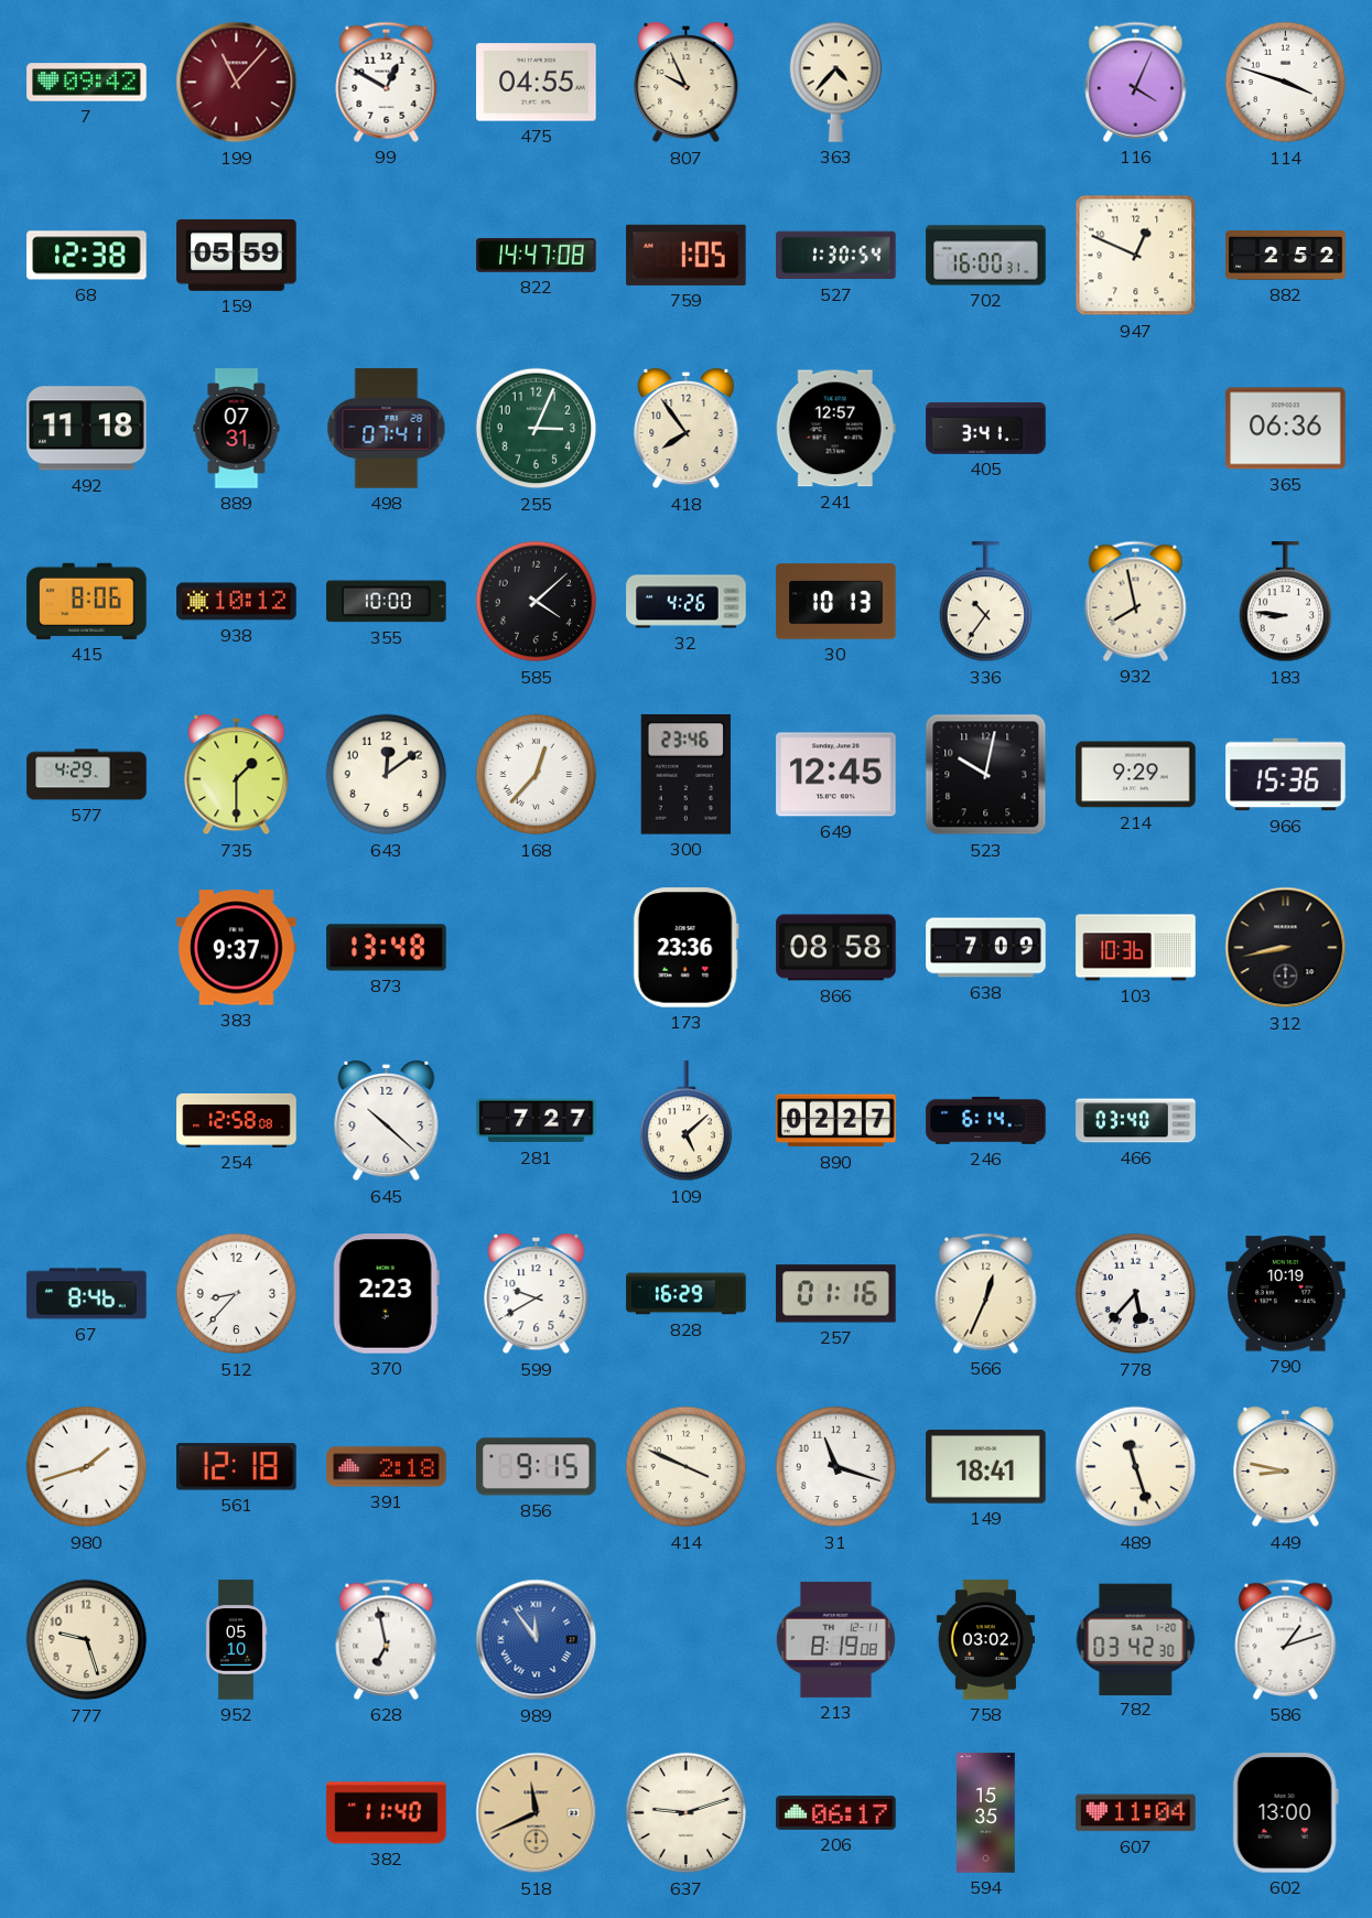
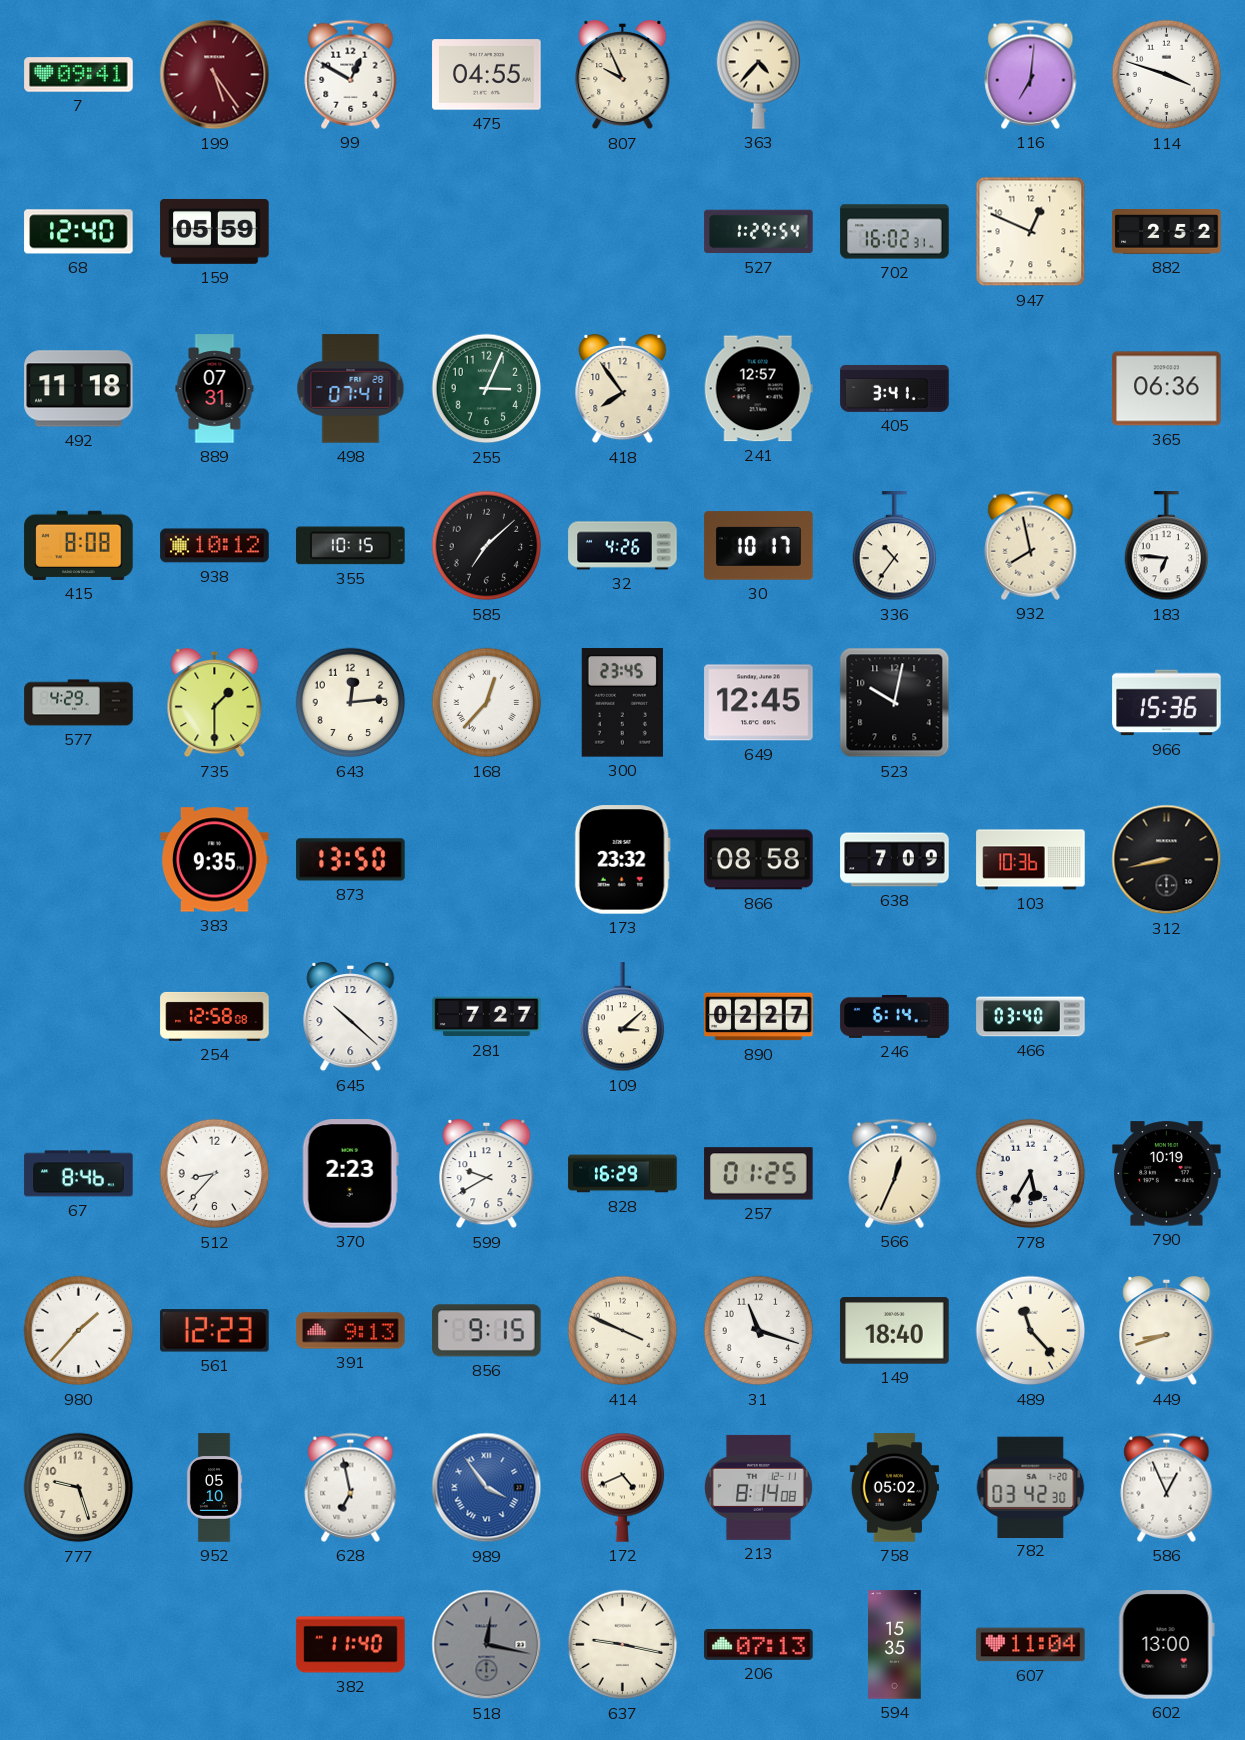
7: 09:42 -> 09:41 (79, 75)
199: 11:07 -> 5:24 (215, 75)
116: 4:04 -> 7:01 (1031, 74)
68: 12:38 -> 12:40 (79, 232)
822: 14:47 -> none (537, 255)
759: 1:05 -> none (687, 255)
527: 1:30 -> 1:29 (759, 232)
702: 16:00 -> 16:02 (895, 232)
415: 8:06 -> 8:08 (79, 545)
355: 10:00 -> 10:15 (351, 546)
585: 4:08 -> 7:08 (487, 546)
30: 10:13 -> 10:17 (759, 546)
183: 8:46 -> 6:46 (1167, 546)
643: 12:09 -> 12:14 (351, 703)
300: 23:46 -> 23:45 (622, 703)
214: 9:29 -> none (1136, 775)
383: 9:37 -> 9:35 (215, 860)
873: 13:48 -> 13:50 (351, 860)
173: 23:36 -> 23:32 (622, 860)
109: 5:08 -> 3:08 (623, 1017)
257: 01:16 -> 01:25 (759, 1174)
778: 5:37 -> 5:35 (1031, 1174)
980: 1:42 -> 1:37 (79, 1331)
561: 12:18 -> 12:23 (215, 1331)
391: 2:18 -> 9:13 (351, 1331)
149: 18:41 -> 18:40 (895, 1331)
489: 11:27 -> 11:23 (1031, 1331)
449: 8:47 -> 8:42 (1167, 1331)
989: 11:54 -> 3:54 (487, 1488)
172: none -> 4:41 (623, 1487)
213: 8:19 -> 8:14 (758, 1487)
758: 03:02 -> 05:02 (894, 1488)
586: 1:12 -> 12:56 (1167, 1487)
518: 11:41 -> 12:17 (487, 1645)
518 dial: champagne -> grey (487, 1645)
637: 9:12 -> 9:17 (623, 1645)
206: 06:17 -> 07:13 (759, 1644)
